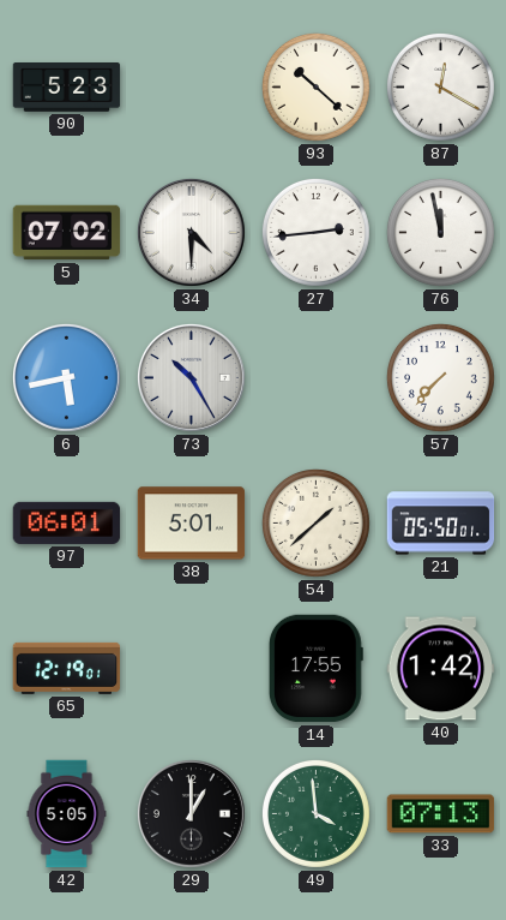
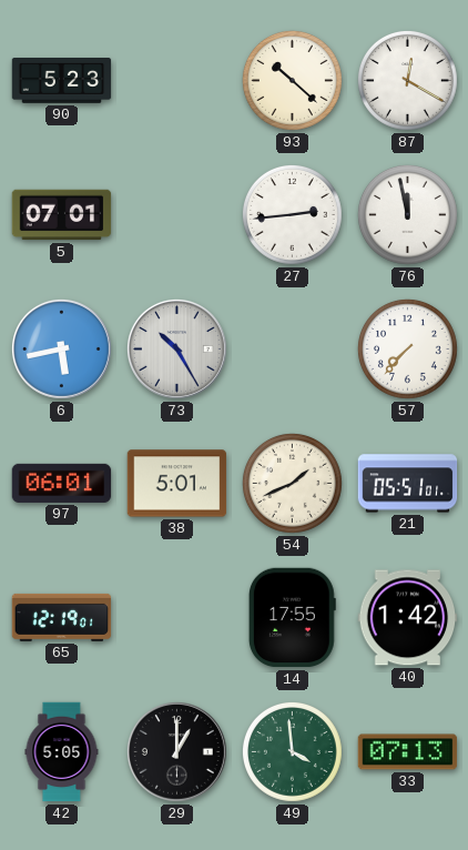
5: 07:02 -> 07:01 (62, 215)
34: 4:30 -> none (191, 232)
54: 1:38 -> 1:41 (292, 483)
21: 05:50 -> 05:51 (408, 484)
